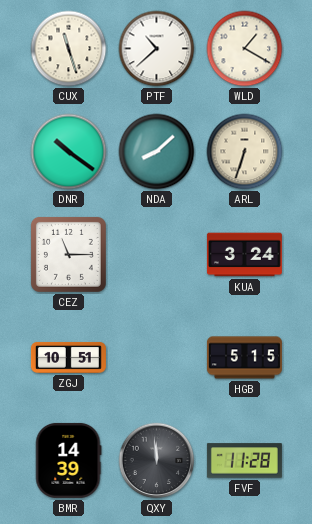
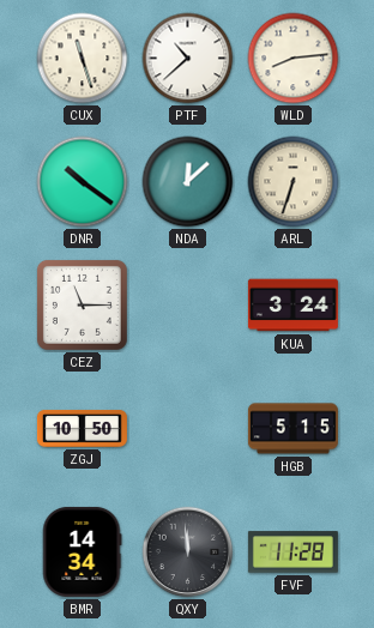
WLD: 1:20 -> 8:14 (294, 59)
NDA: 8:08 -> 12:08 (188, 182)
ZGJ: 10:51 -> 10:50 (82, 428)
BMR: 14:39 -> 14:34 (82, 551)
